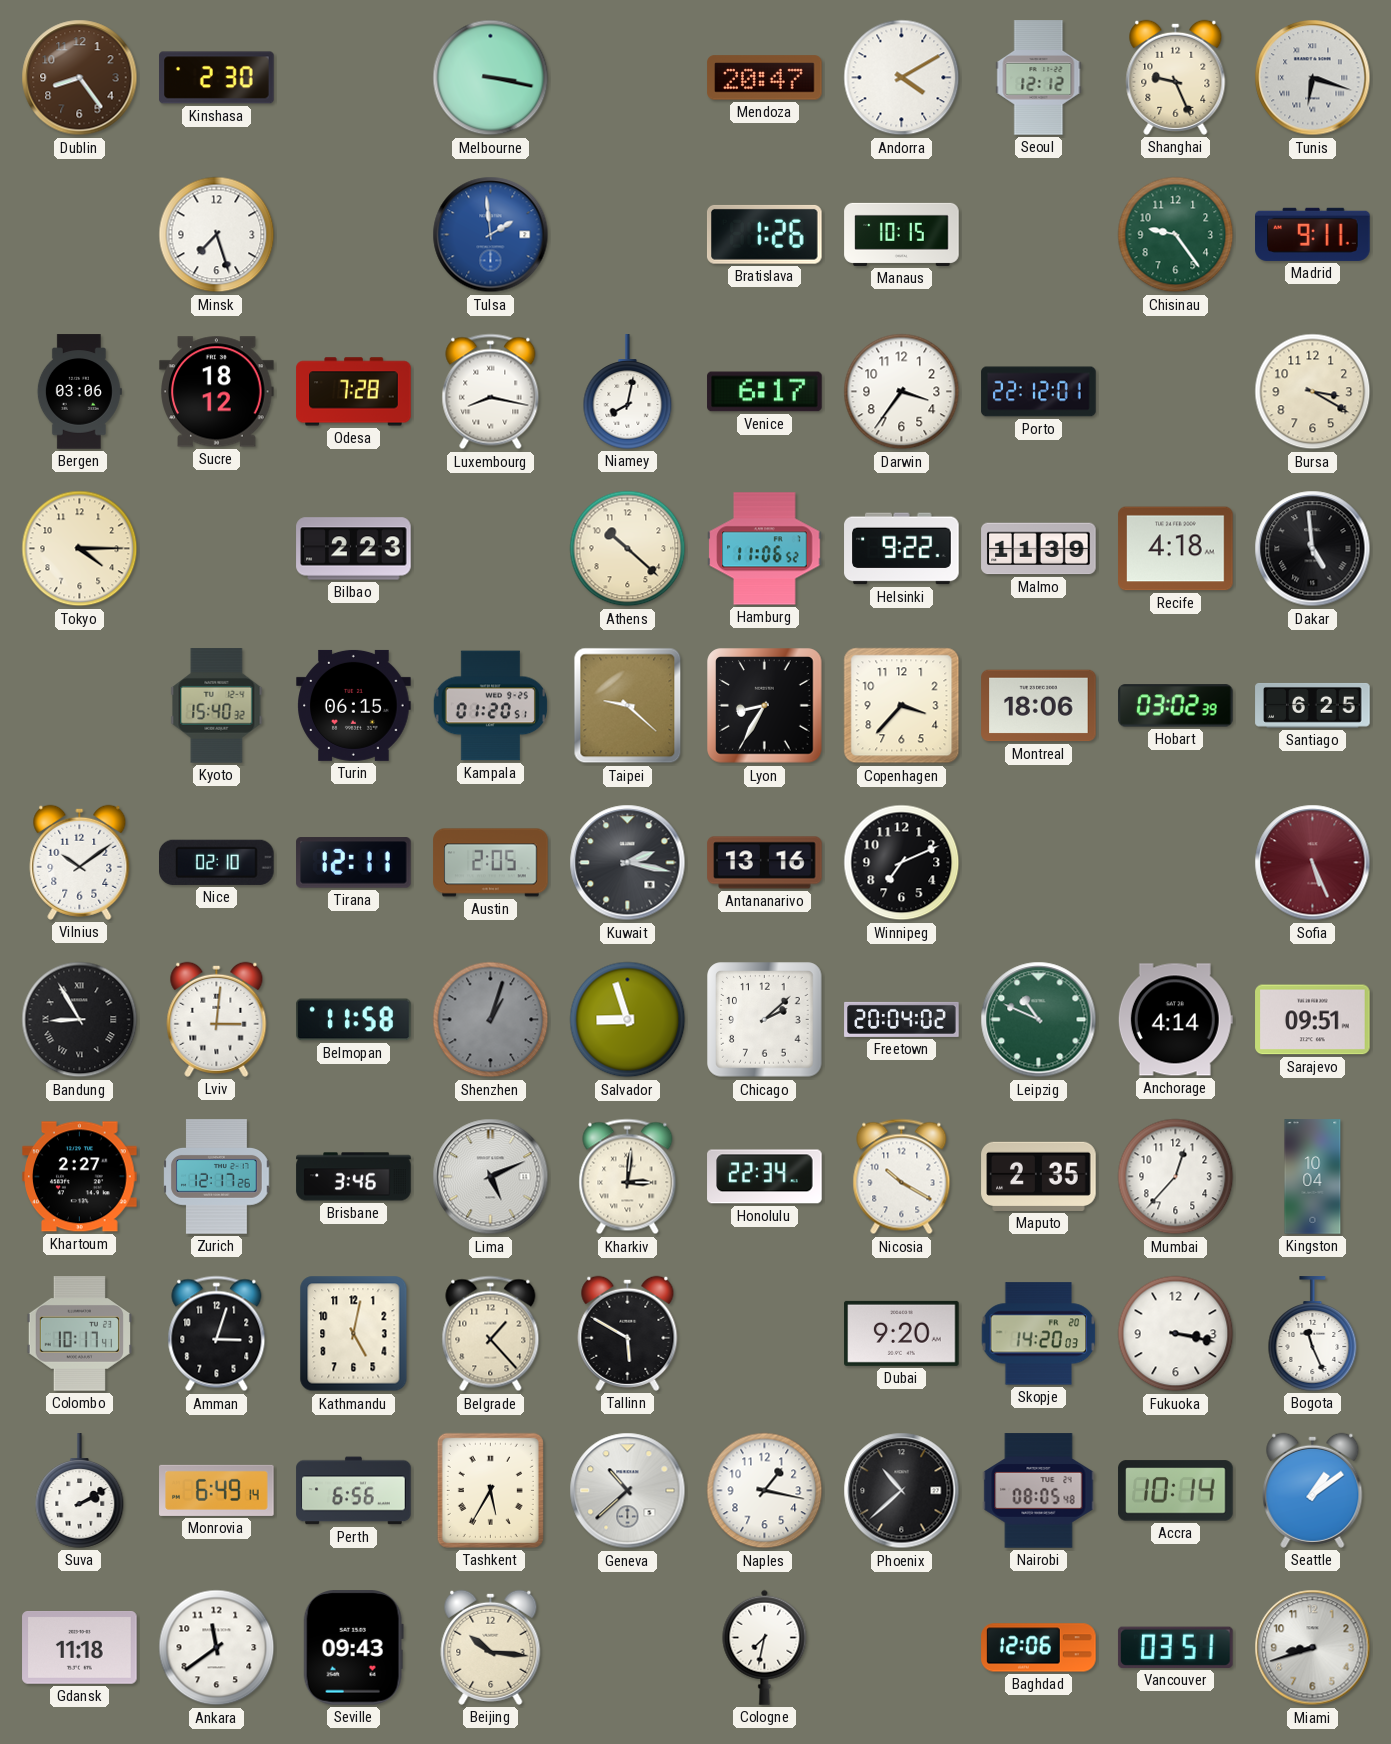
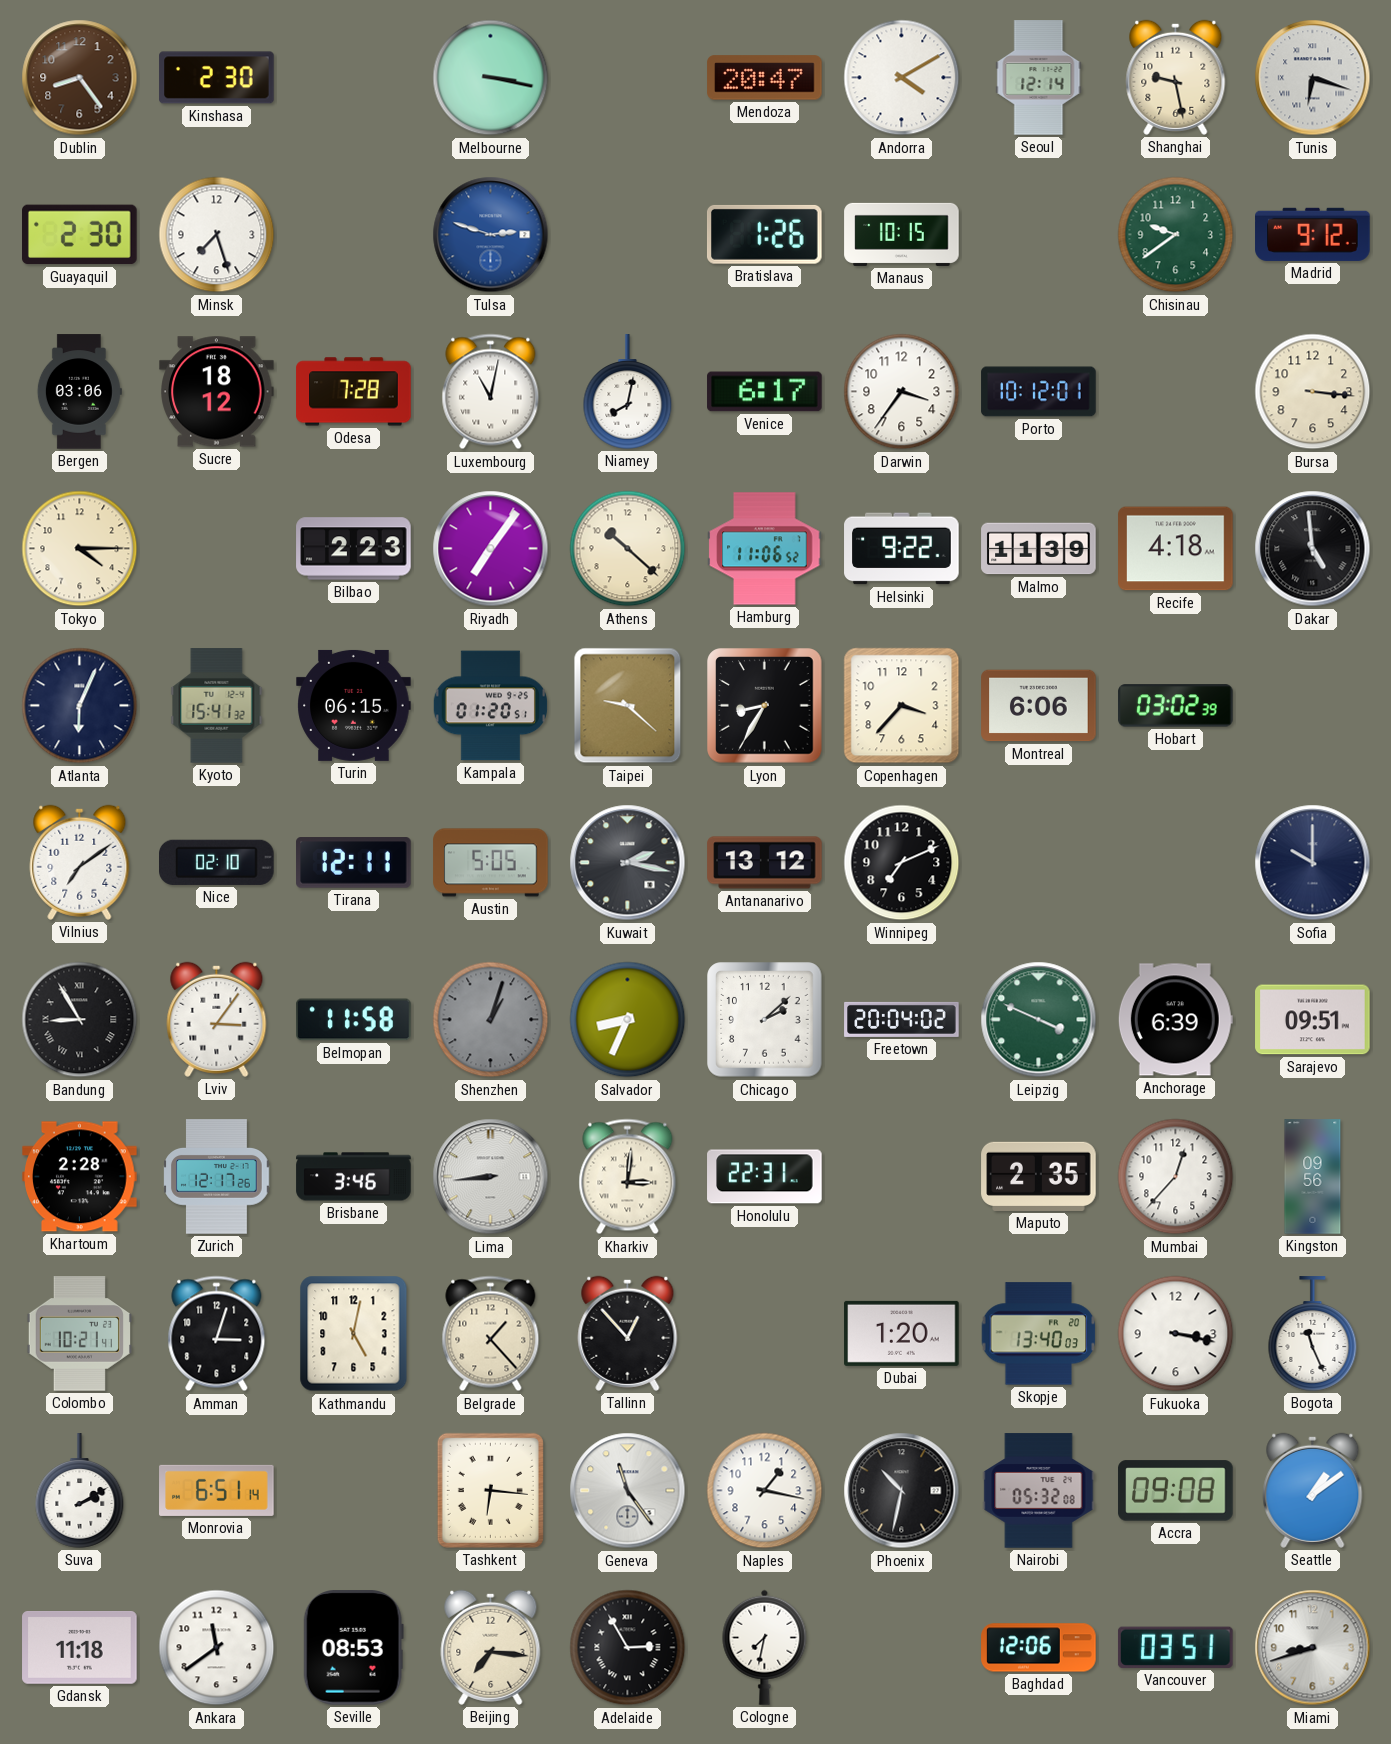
Seoul: 12:12 -> 12:14 (1039, 78)
Shanghai: 9:26 -> 9:28 (1176, 77)
Guayaquil: none -> 2:30 (80, 235)
Tulsa: 1:59 -> 2:48 (491, 235)
Chisinau: 9:24 -> 9:39 (1176, 235)
Madrid: 9:11 -> 9:12 (1313, 234)
Luxembourg: 8:17 -> 11:02 (491, 392)
Porto: 22:12 -> 10:12 (1039, 392)
Bursa: 3:20 -> 3:16 (1313, 392)
Riyadh: none -> 7:06 (491, 549)
Atlanta: none -> 6:04 (80, 706)
Kyoto: 15:40 -> 15:41 (217, 706)
Montreal: 18:06 -> 6:06 (1039, 706)
Santiago: 6:25 -> none (1313, 705)
Vilnius: 10:09 -> 7:09 (80, 862)
Austin: 2:05 -> 5:05 (491, 863)
Antananarivo: 13:16 -> 13:12 (765, 863)
Sofia: 5:26 -> 10:00 (1313, 863)
Sofia dial: burgundy -> navy (1313, 863)
Lviv: 3:01 -> 3:06 (217, 1019)
Salvador: 8:57 -> 8:34 (628, 1020)
Leipzig: 10:49 -> 3:49 (1039, 1020)
Anchorage: 4:14 -> 6:39 (1175, 1020)
Khartoum: 2:27 -> 2:28 (80, 1177)
Lima: 5:11 -> 8:44 (491, 1177)
Honolulu: 22:34 -> 22:31 (765, 1177)
Nicosia: 10:20 -> none (902, 1177)
Kingston: 10:04 -> 09:56 (1313, 1177)
Colombo: 10:17 -> 10:21 (79, 1334)
Tallinn: 5:50 -> 12:53 (628, 1333)
Dubai: 9:20 -> 1:20 (902, 1333)
Skopje: 14:20 -> 13:40 (1039, 1334)
Monrovia: 6:49 -> 6:51 (217, 1490)
Perth: 6:56 -> none (354, 1491)
Tashkent: 5:35 -> 6:16 (490, 1490)
Geneva: 10:38 -> 11:24 (628, 1491)
Phoenix: 10:38 -> 10:32 (902, 1491)
Nairobi: 08:05 -> 05:32 (1039, 1491)
Accra: 10:14 -> 09:08 (1176, 1491)
Seville: 09:43 -> 08:53 (353, 1648)
Beijing: 10:16 -> 7:16 (491, 1647)
Adelaide: none -> 2:55 (628, 1648)
